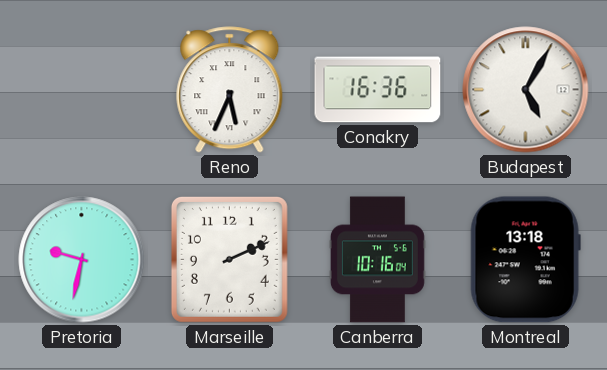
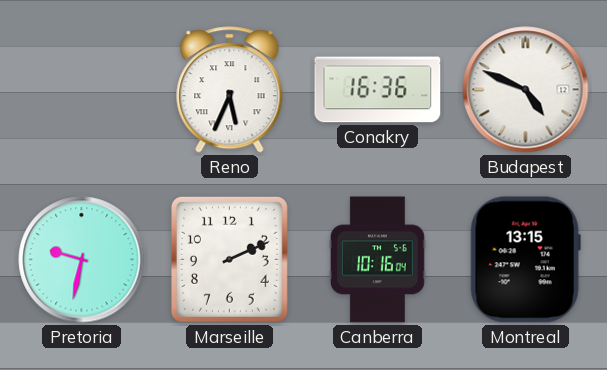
Budapest: 5:05 -> 4:49 (526, 90)
Montreal: 13:18 -> 13:15 (525, 260)
